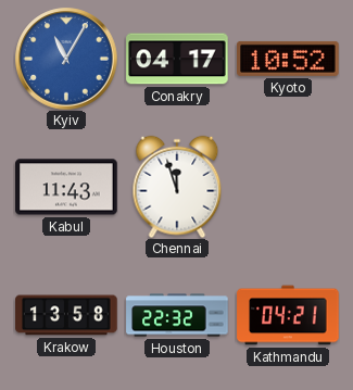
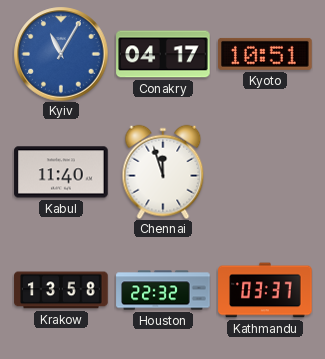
Kyoto: 10:52 -> 10:51 (266, 54)
Kabul: 11:43 -> 11:40 (61, 172)
Kathmandu: 04:21 -> 03:37 (265, 290)
